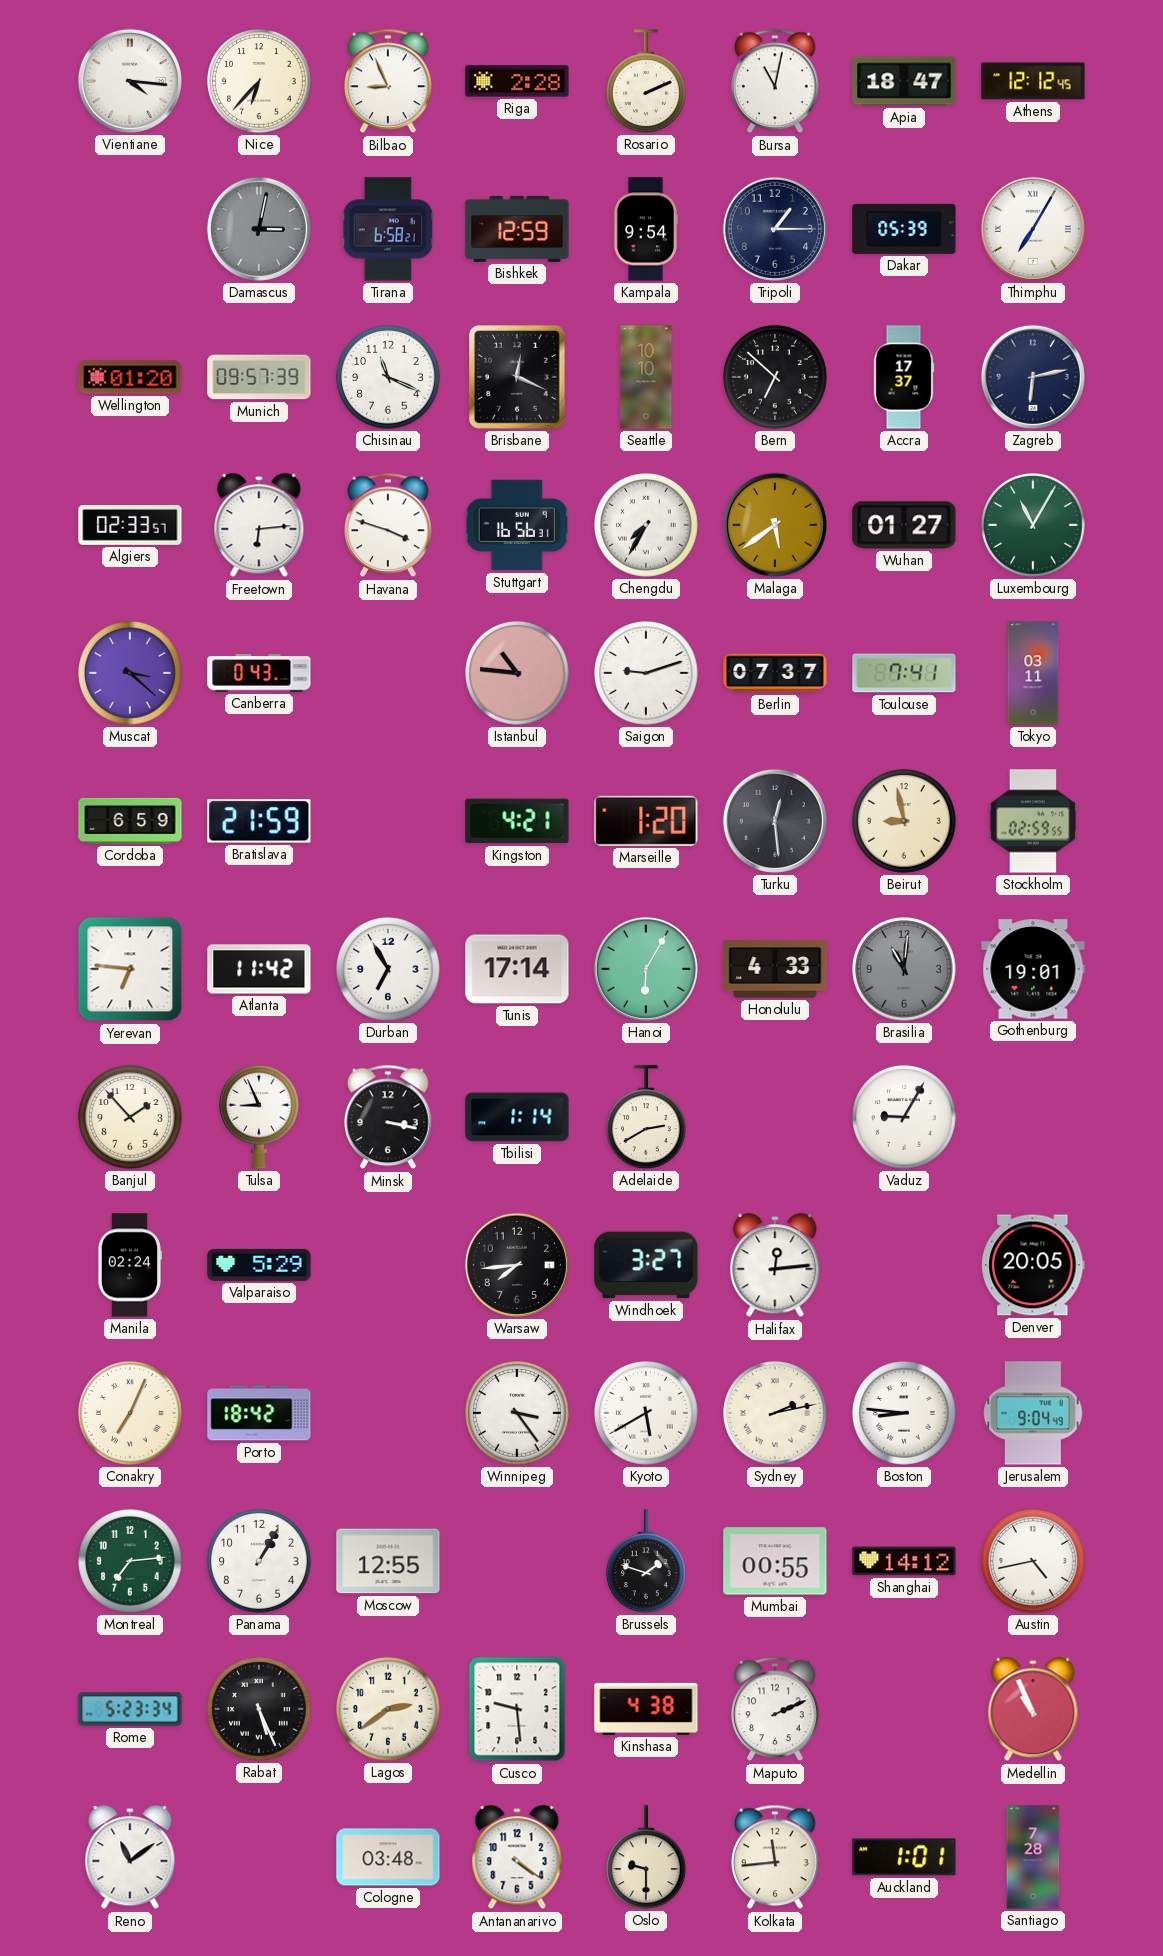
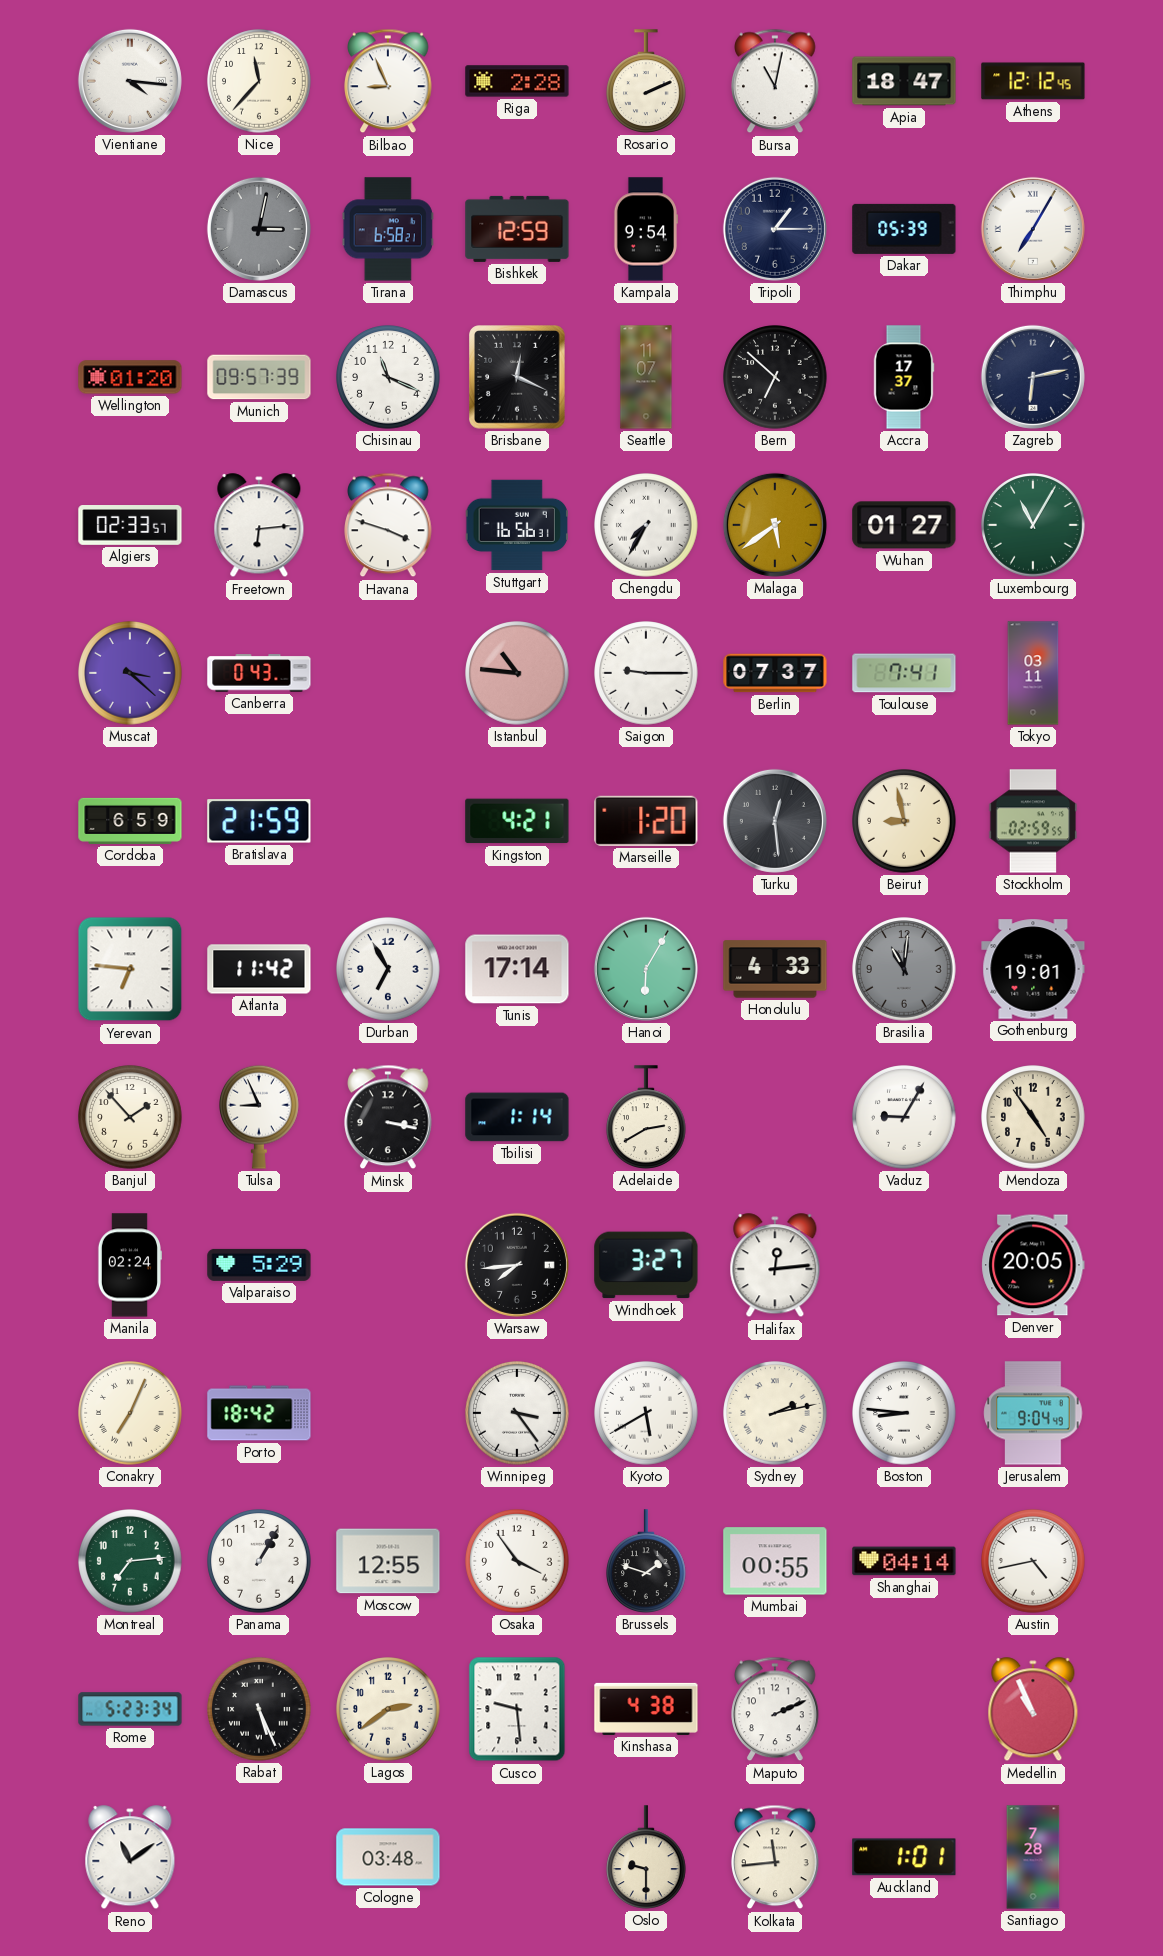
Nice: 6:37 -> 11:37 (259, 81)
Seattle: 10:10 -> 11:07 (646, 377)
Saigon: 9:12 -> 9:15 (646, 673)
Mendoza: none -> 4:54 (1033, 1117)
Osaka: none -> 3:54 (517, 1561)
Shanghai: 14:12 -> 04:14 (904, 1561)
Antananarivo: 4:21 -> none (517, 1858)
